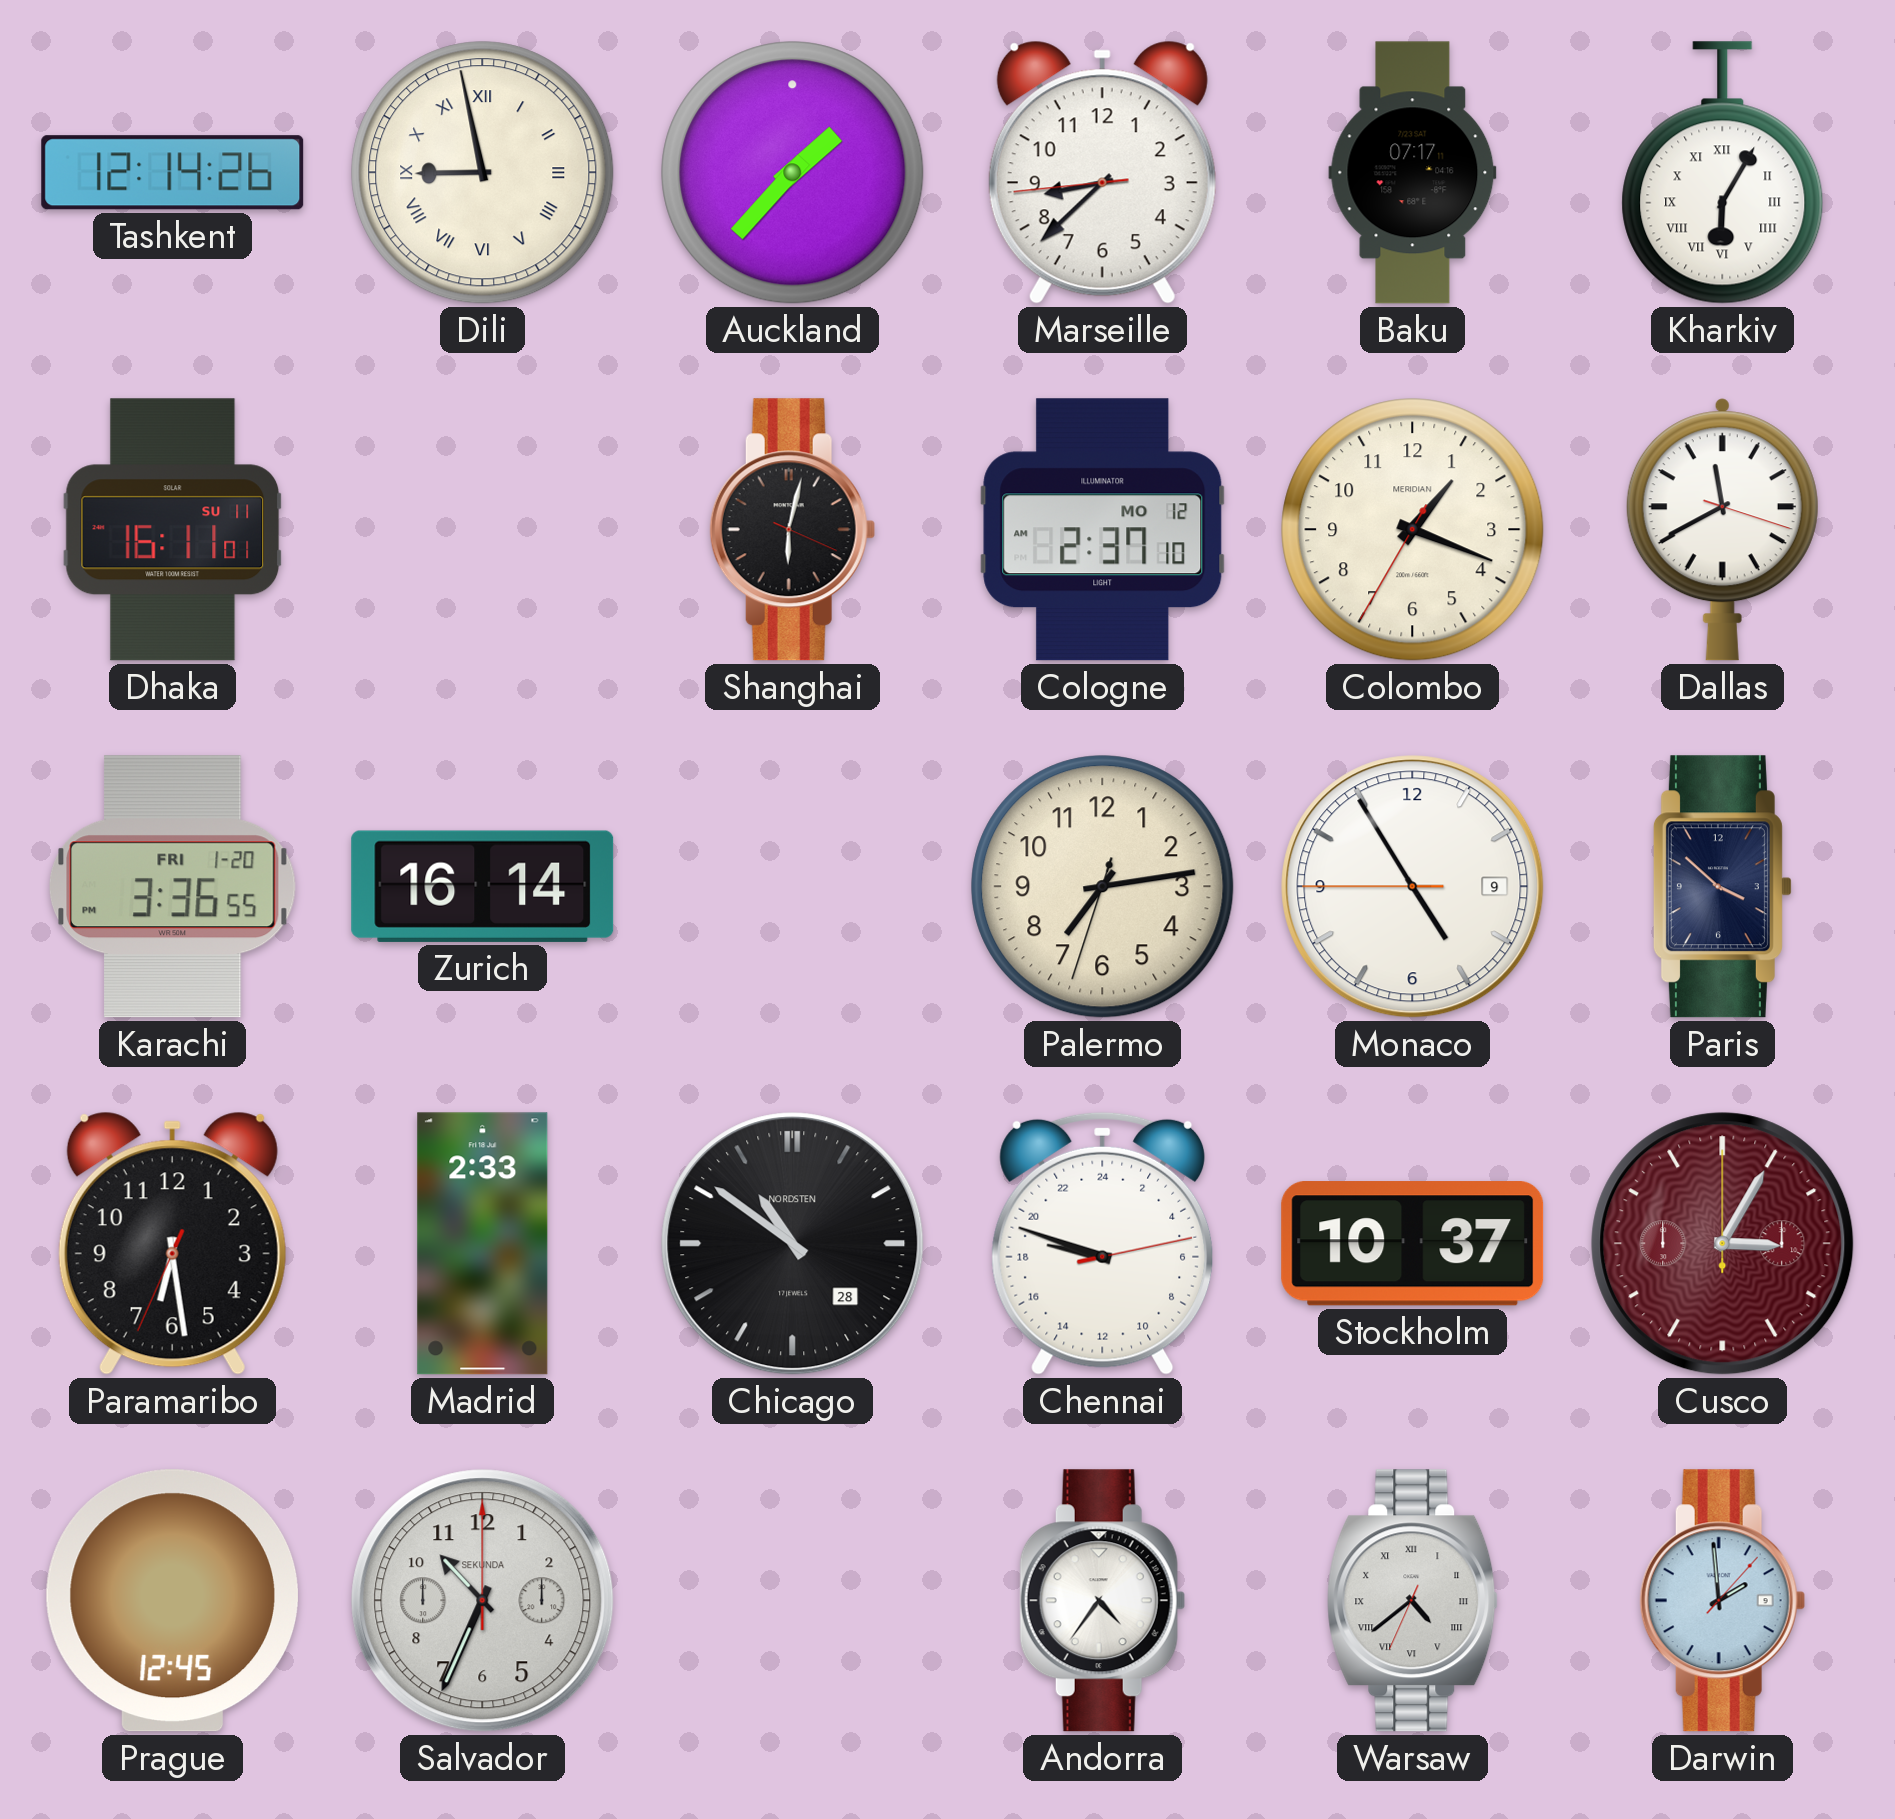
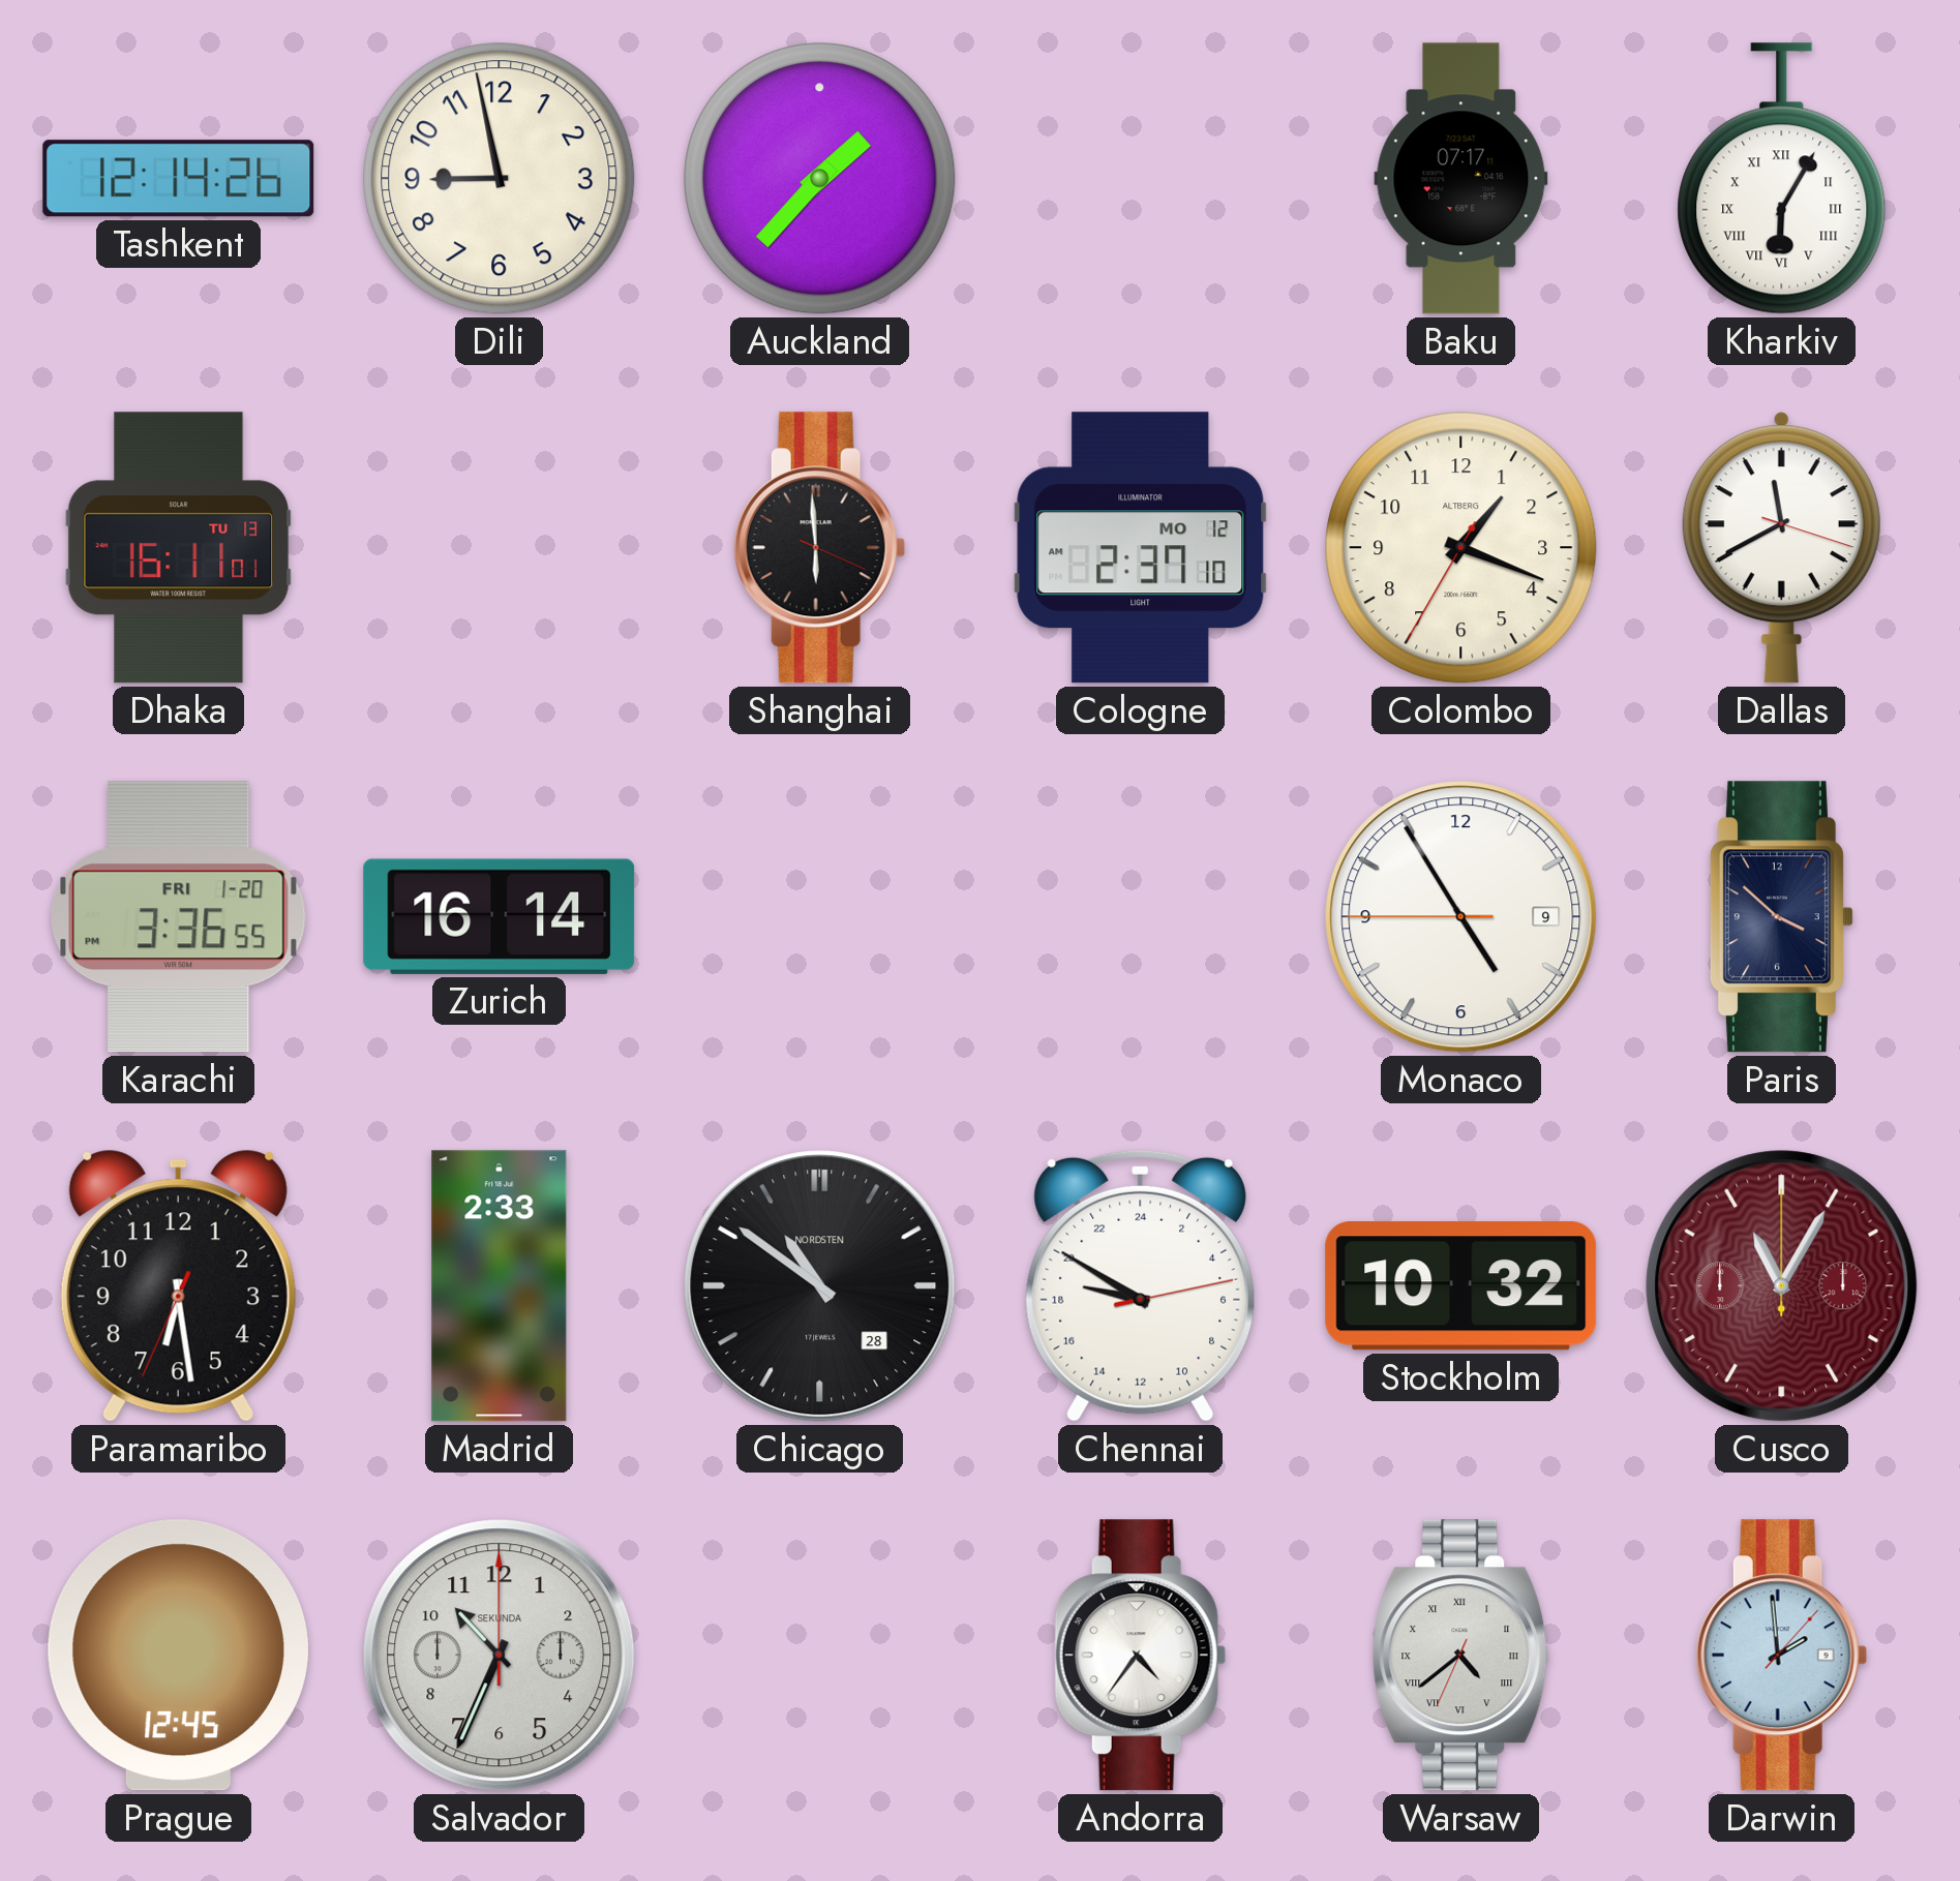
Dili numerals: Roman -> Arabic (500, 179)
Marseille: 8:37 -> none (1102, 172)
Dhaka date: SU 11 -> TU 13 (179, 548)
Shanghai: 6:02 -> 5:59 (819, 548)
Colombo brand: MERIDIAN -> ALTBERG (1461, 548)
Palermo: 7:13 -> none (1103, 887)
Chennai: 18:48 -> 18:50 (1141, 1285)
Stockholm: 10:37 -> 10:32 (1461, 1286)
Cusco: 3:05 -> 11:05 (1782, 1286)
